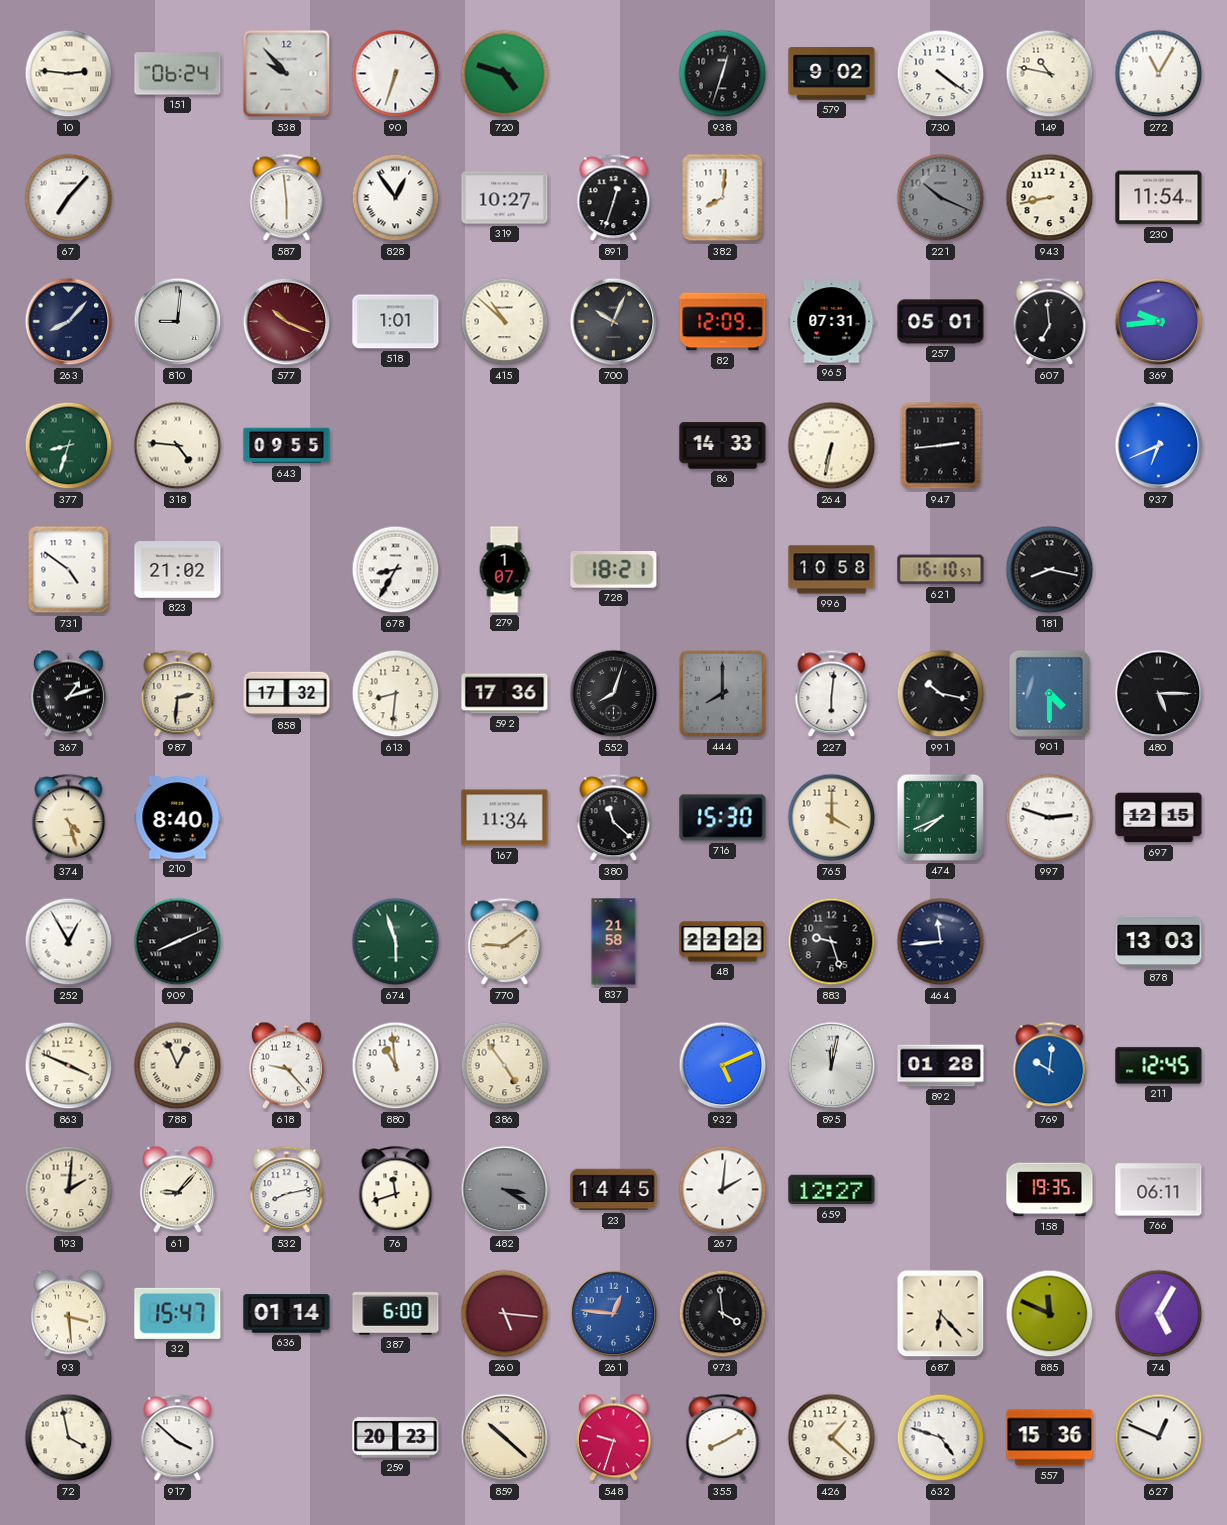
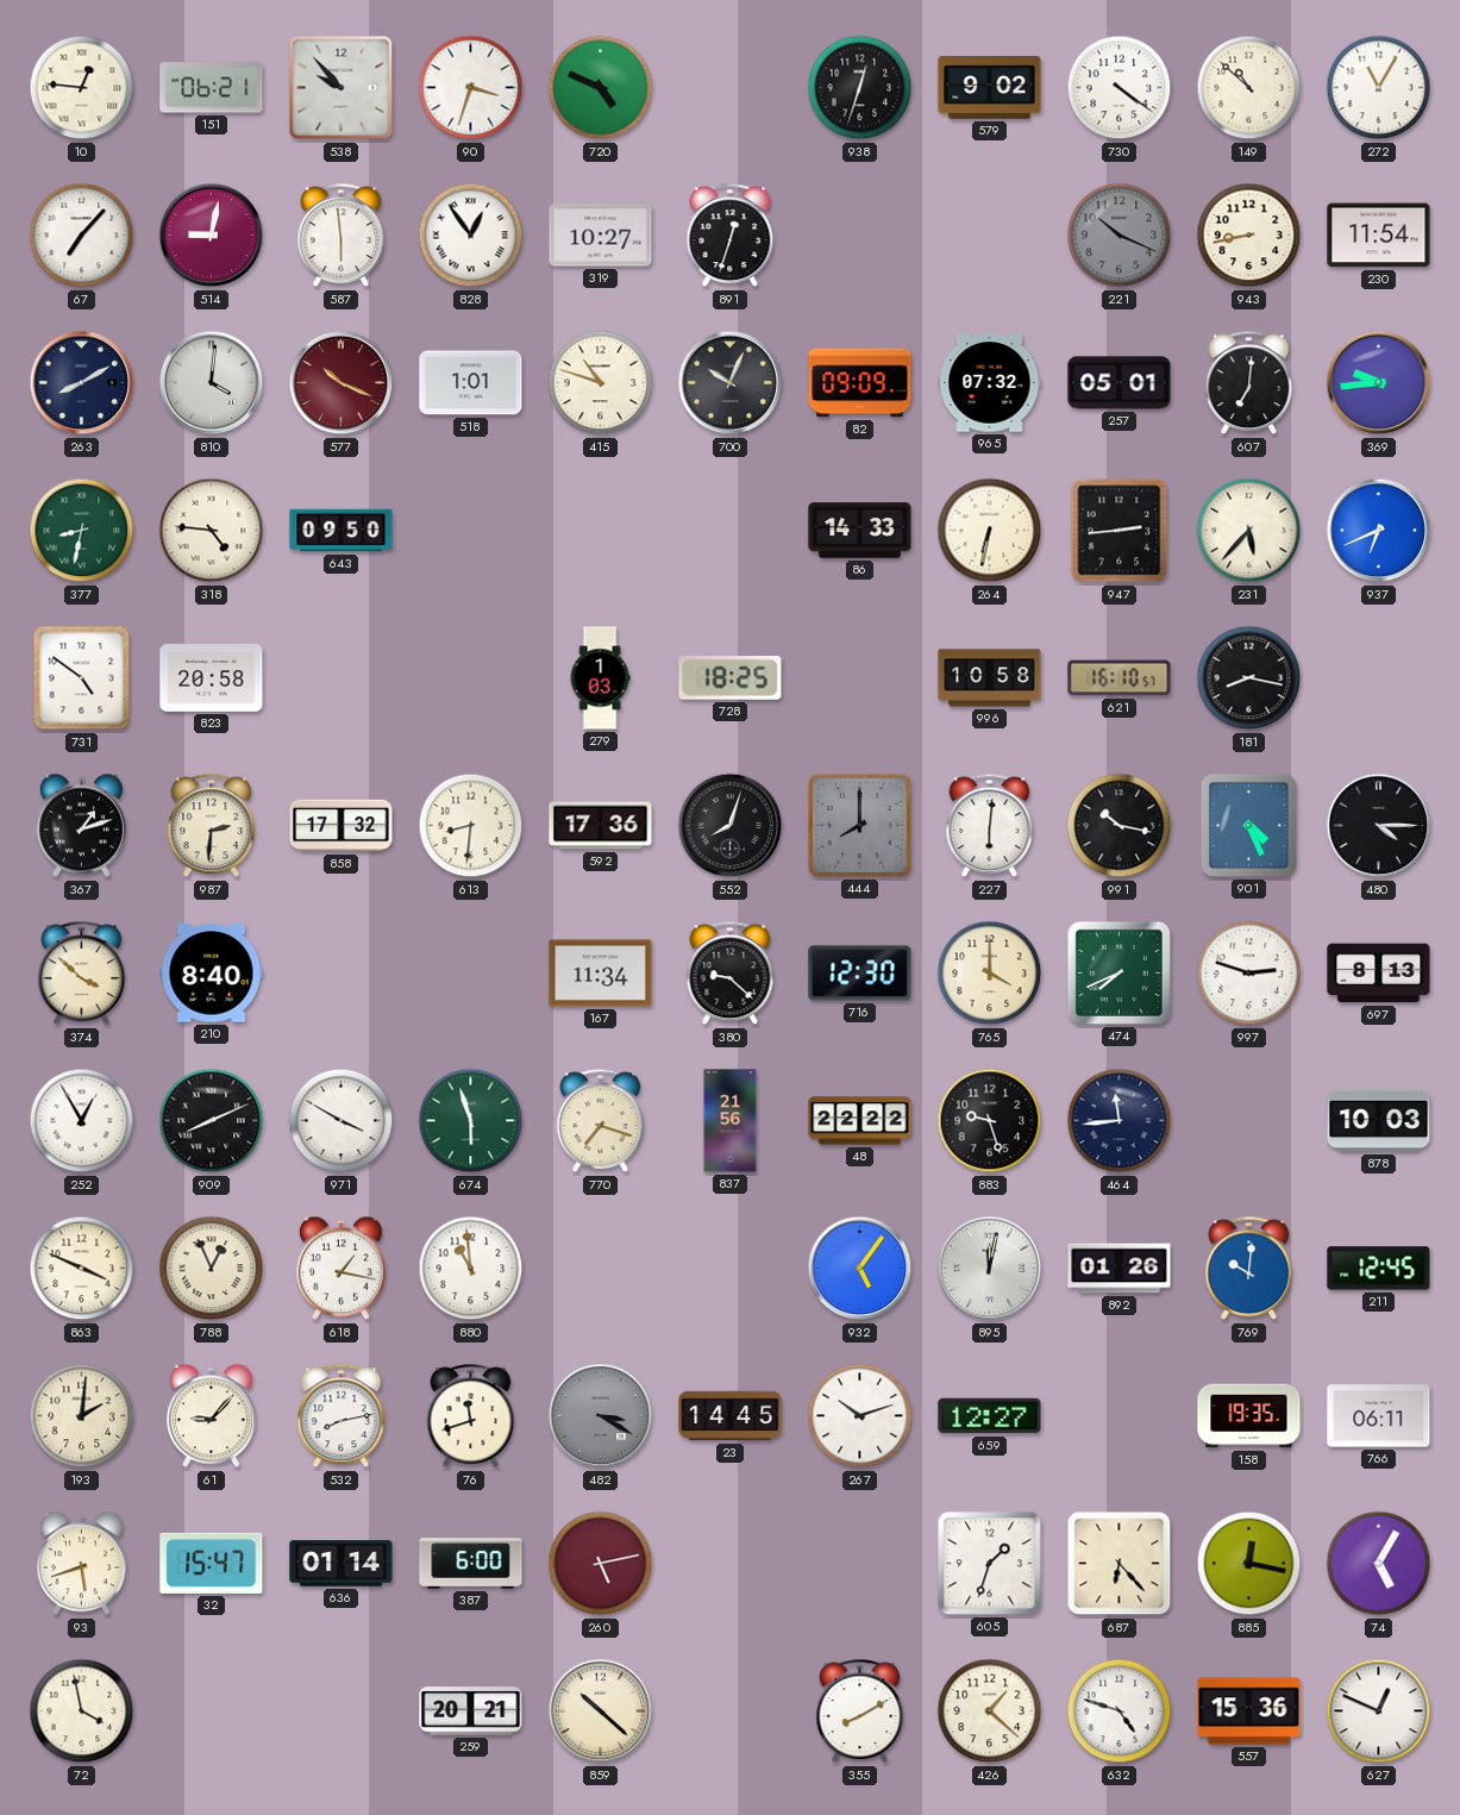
10: 2:46 -> 12:46 (82, 88)
151: 06:24 -> 06:21 (212, 88)
90: 6:33 -> 3:33 (471, 88)
720: 4:48 -> 4:49 (601, 88)
149: 10:47 -> 10:52 (1249, 88)
514: none -> 9:02 (212, 236)
382: 8:01 -> none (723, 198)
263: 8:07 -> 8:10 (82, 383)
810: 9:01 -> 4:01 (212, 383)
415: 10:52 -> 10:48 (601, 383)
82: 12:09 -> 09:09 (860, 383)
965: 07:31 -> 07:32 (990, 383)
607: 6:59 -> 7:01 (1249, 383)
377: 8:33 -> 8:32 (82, 531)
643: 09:55 -> 09:50 (341, 531)
231: none -> 5:37 (1249, 531)
823: 21:02 -> 20:58 (212, 678)
678: 8:35 -> none (396, 570)
279: 1:07 -> 1:03 (600, 678)
728: 18:21 -> 18:25 (731, 678)
901: 4:30 -> 4:26 (1248, 825)
480: 5:15 -> 4:15 (1379, 826)
374: 4:27 -> 3:52 (82, 974)
380: 11:22 -> 9:22 (731, 974)
716: 15:30 -> 12:30 (860, 974)
697: 12:15 -> 8:13 (1379, 974)
971: none -> 3:50 (341, 1121)
770: 9:09 -> 7:18 (601, 1121)
837: 21:58 -> 21:56 (731, 1121)
878: 13:03 -> 10:03 (1379, 1121)
618: 9:23 -> 1:17 (340, 1269)
386: 4:54 -> none (505, 1066)
932: 5:11 -> 5:06 (860, 1269)
892: 01:28 -> 01:26 (1120, 1269)
267: 2:01 -> 10:12 (860, 1416)
93: 3:29 -> 5:42 (81, 1564)
260: 5:16 -> 5:13 (601, 1564)
261: 12:46 -> none (614, 1314)
973: 3:59 -> none (723, 1314)
605: none -> 1:33 (990, 1564)
885: 11:49 -> 12:17 (1249, 1564)
917: 3:52 -> none (178, 1438)
259: 20:23 -> 20:21 (471, 1711)
548: 9:33 -> none (613, 1438)
